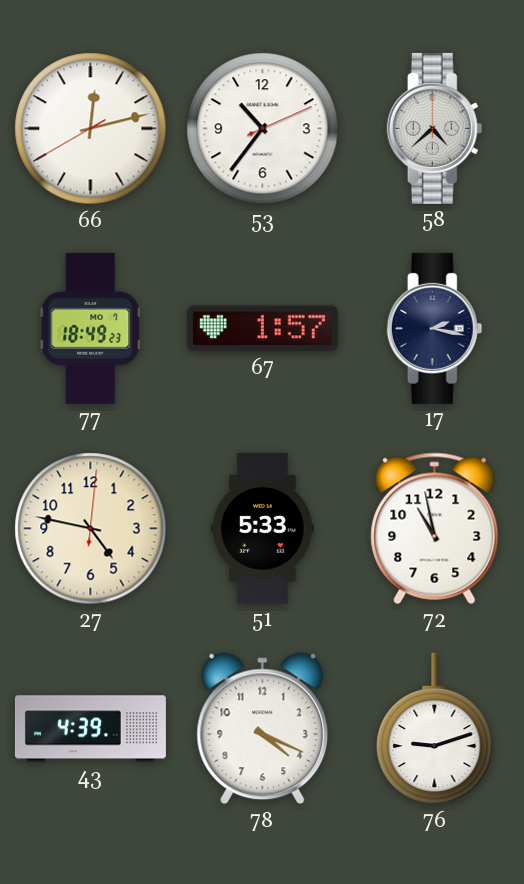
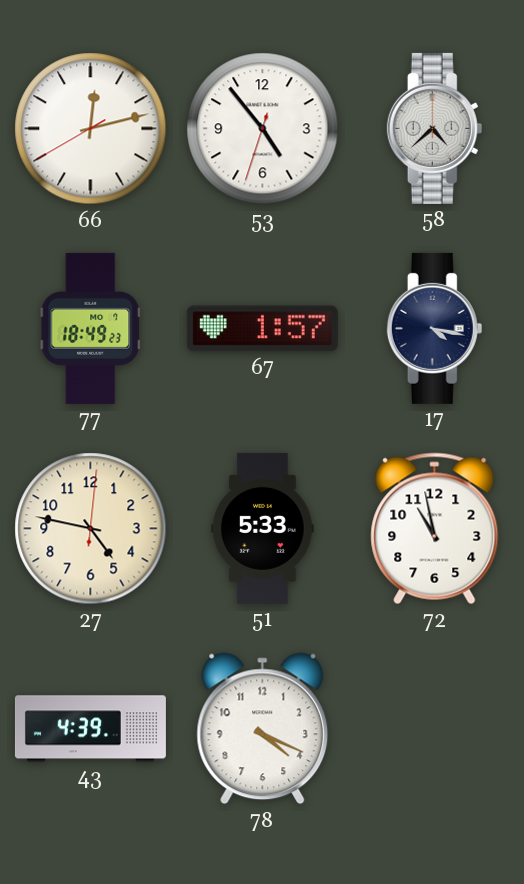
53: 10:36 -> 4:53 (263, 129)
17: 2:17 -> 4:17 (435, 328)
76: 9:12 -> none (435, 729)
